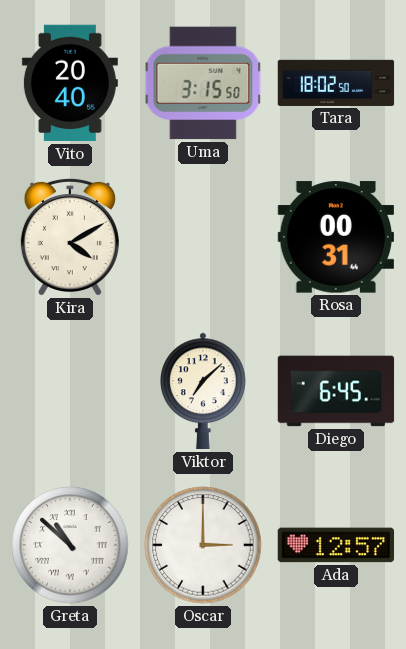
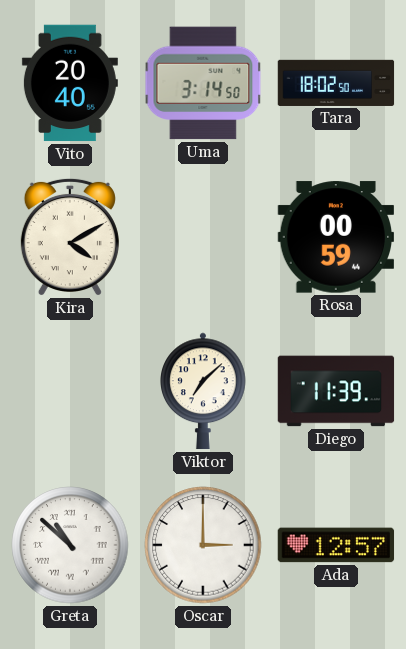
Uma: 3:15 -> 3:14 (203, 83)
Rosa: 00:31 -> 00:59 (335, 237)
Diego: 6:45 -> 11:39 (336, 391)
